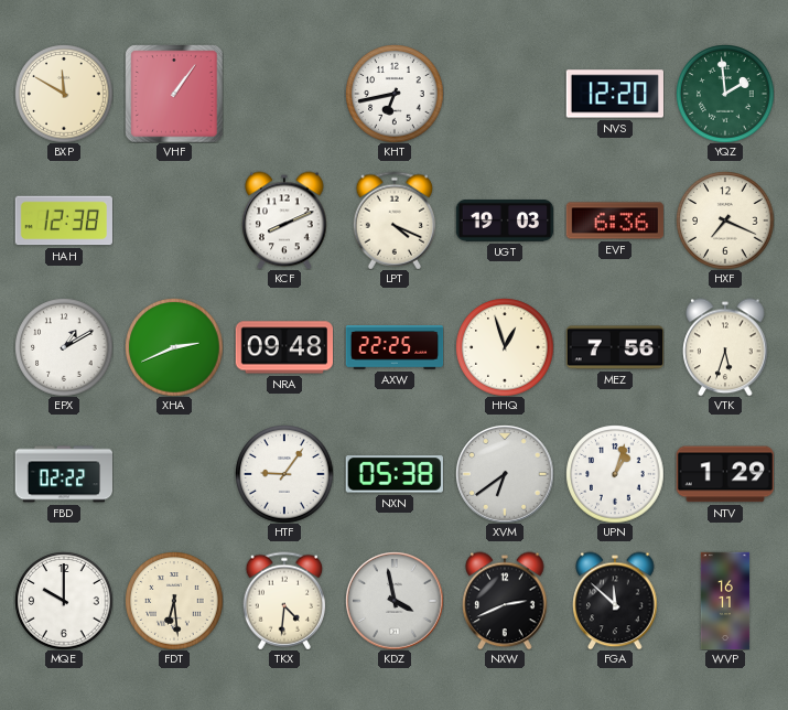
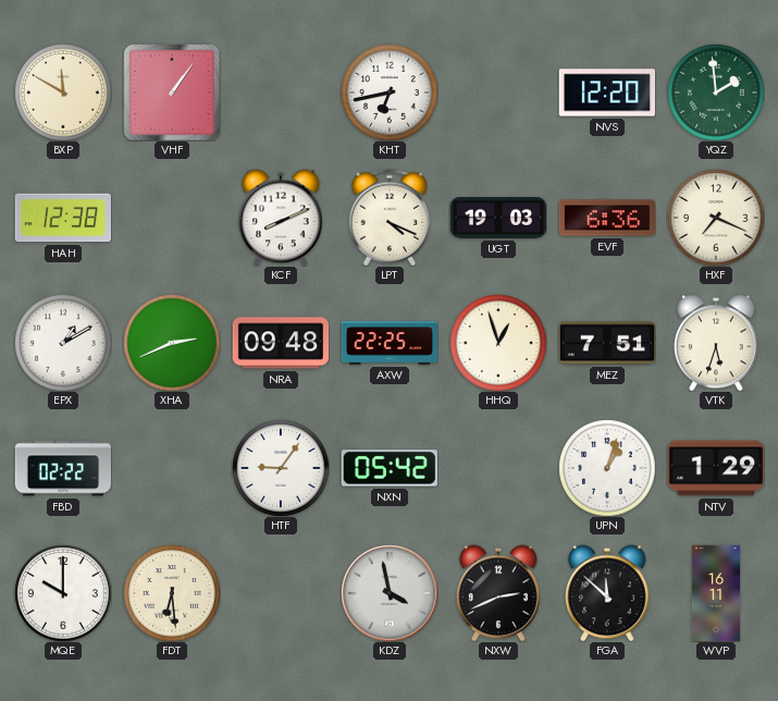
MEZ: 7:56 -> 7:51 (607, 343)
NXN: 05:38 -> 05:42 (390, 468)
XVM: 6:39 -> none (505, 474)
TKX: 4:31 -> none (284, 601)
